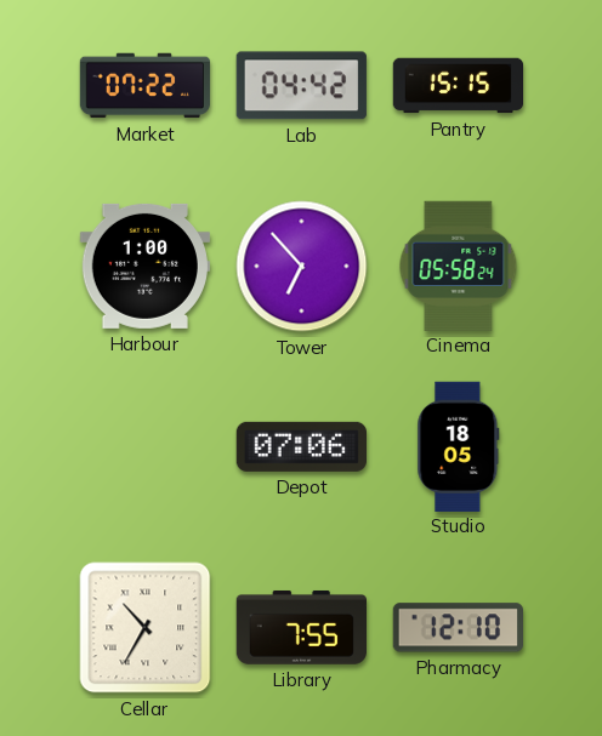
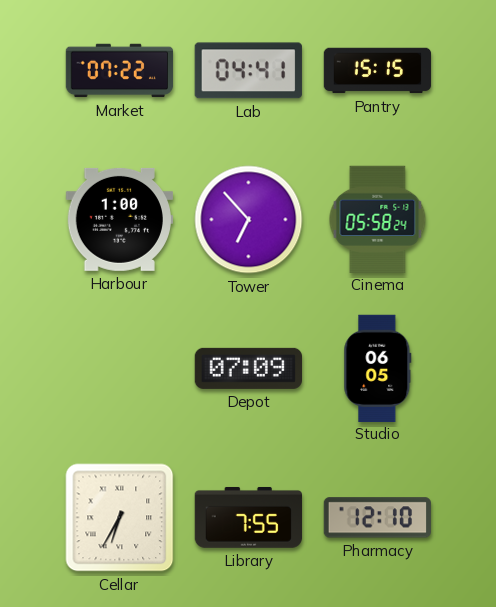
Lab: 04:42 -> 04:41 (248, 71)
Depot: 07:06 -> 07:09 (248, 368)
Studio: 18:05 -> 06:05 (378, 368)
Cellar: 10:35 -> 6:35 (120, 518)
